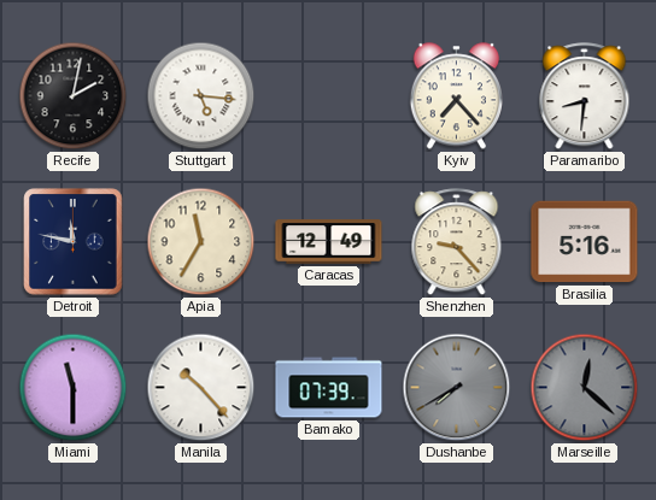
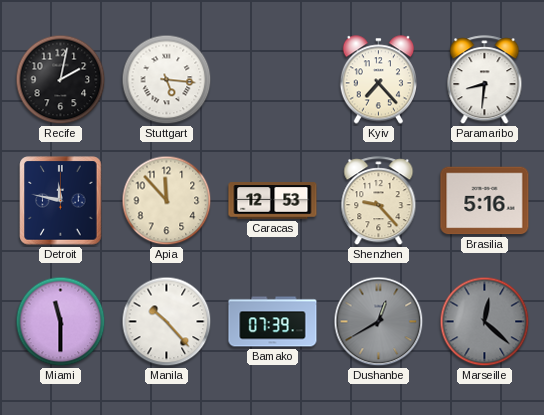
Apia: 11:35 -> 11:53 (167, 201)
Caracas: 12:49 -> 12:53 (273, 201)
Dushanbe: 7:40 -> 12:40 (379, 322)
